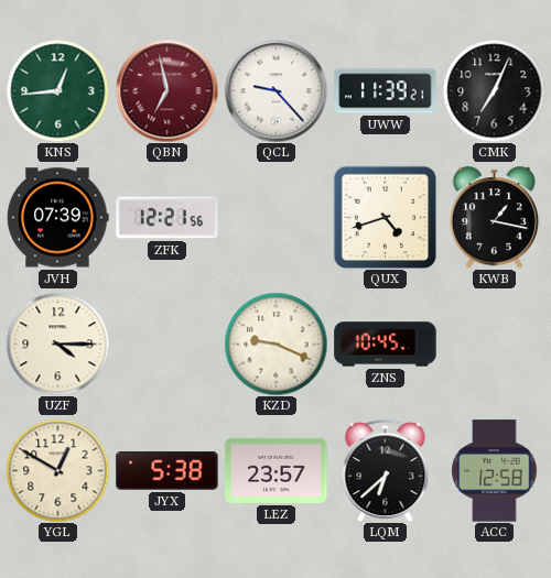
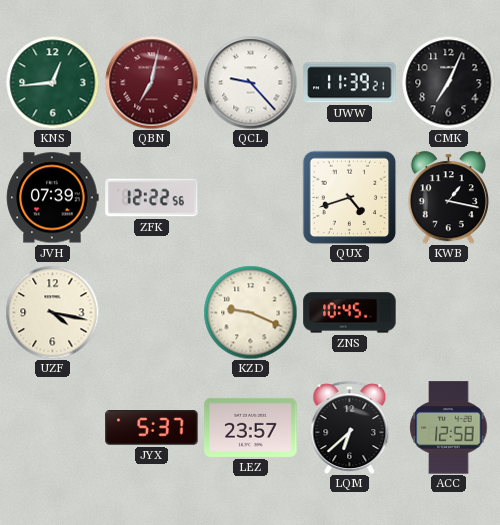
QBN: 6:58 -> 7:02 (151, 82)
ZFK: 12:21 -> 12:22 (152, 198)
UZF: 4:15 -> 4:17 (52, 312)
YGL: 12:50 -> none (57, 470)
JYX: 5:38 -> 5:37 (152, 428)
